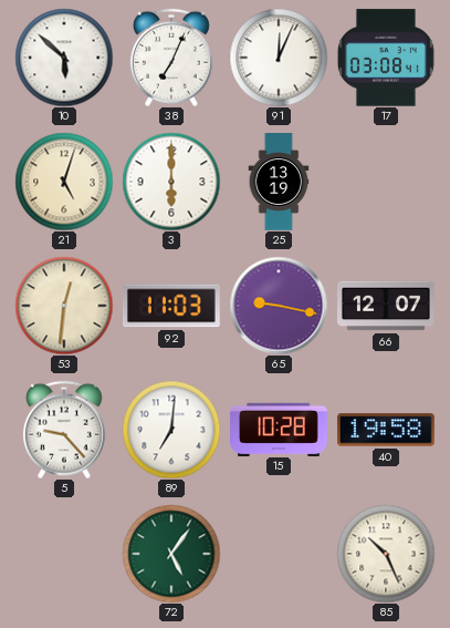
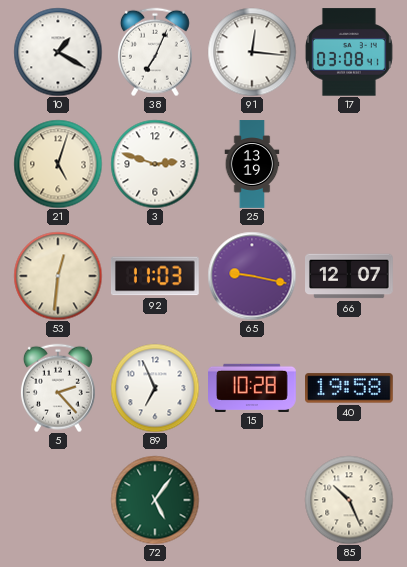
10: 5:52 -> 1:20 (58, 52)
91: 12:04 -> 12:16 (252, 52)
3: 6:00 -> 2:48 (155, 164)
5: 9:23 -> 2:23 (58, 388)
89: 7:01 -> 6:56 (155, 388)
